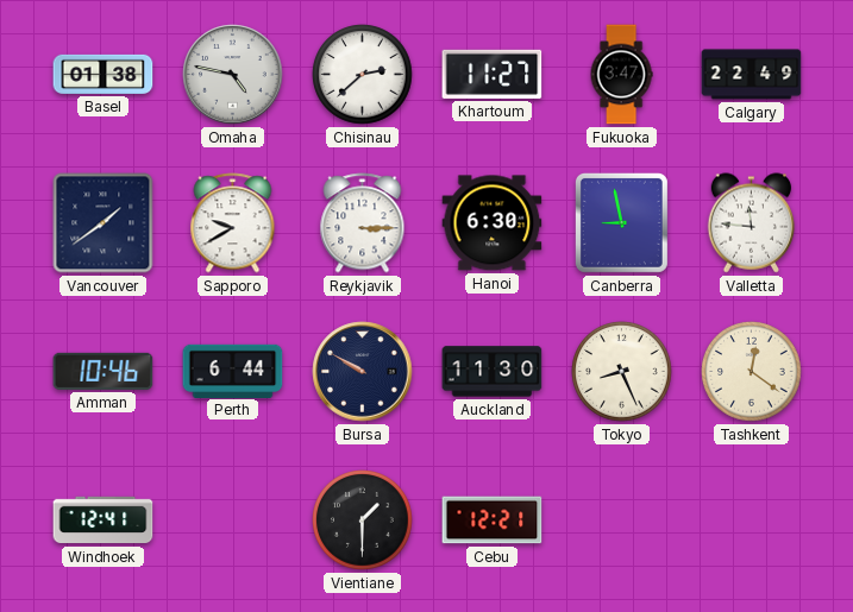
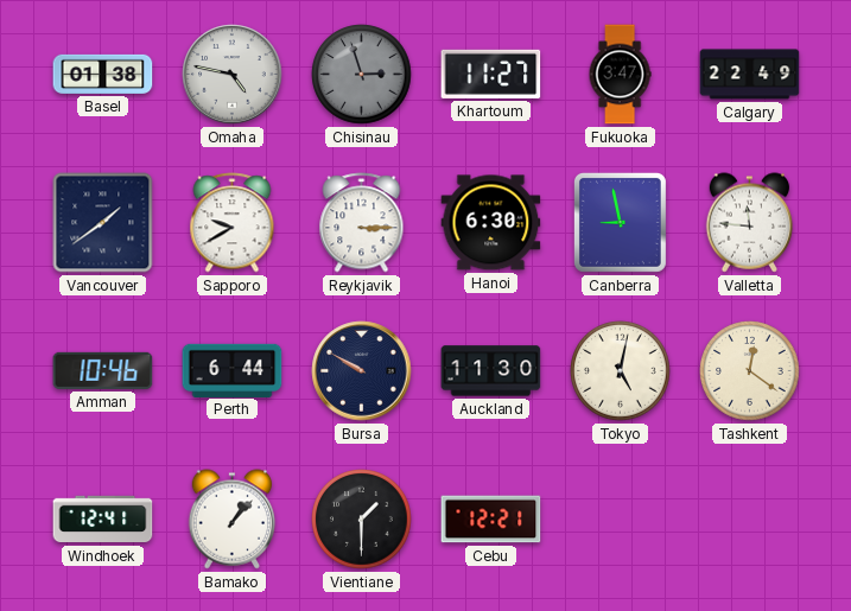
Chisinau: 2:38 -> 2:57 (362, 75)
Chisinau dial: white -> grey (362, 75)
Tokyo: 8:26 -> 5:02 (621, 371)
Bamako: none -> 1:07 (233, 520)
